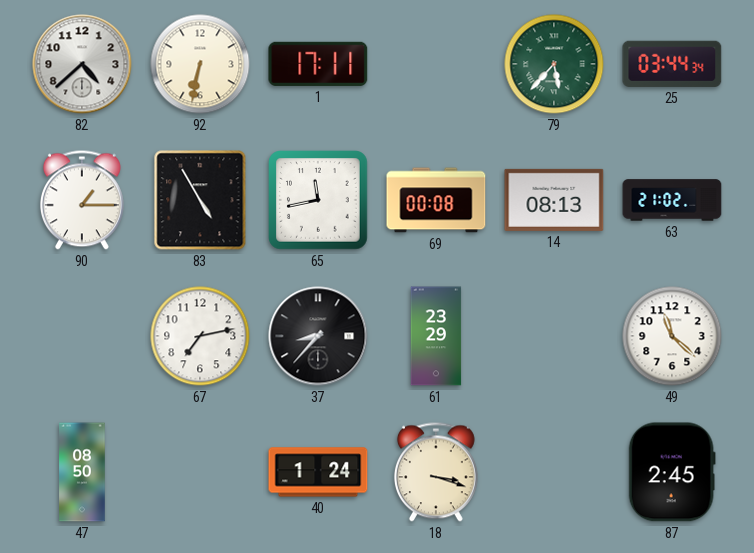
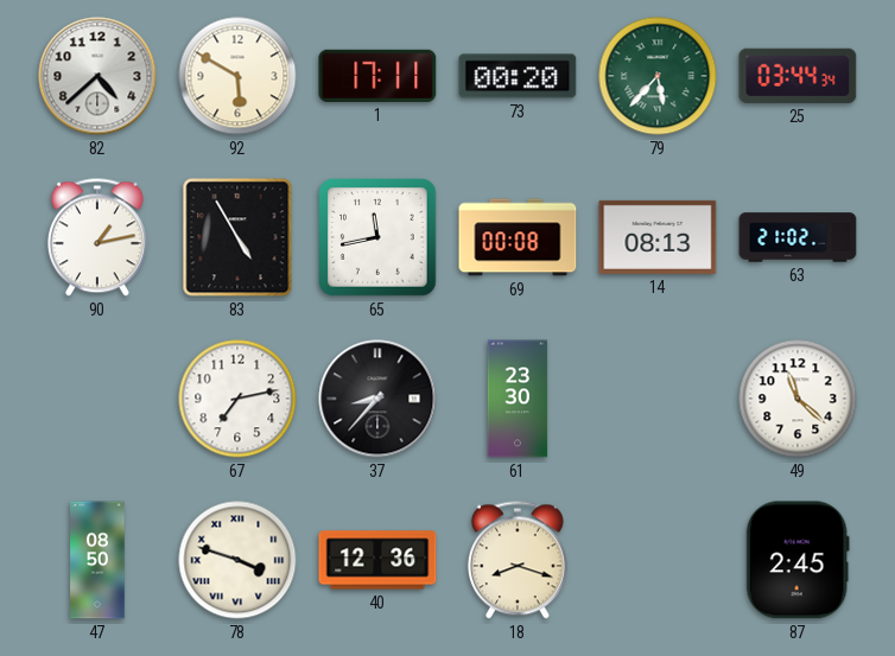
92: 6:32 -> 5:50 (237, 76)
73: none -> 00:20 (518, 76)
90: 1:15 -> 1:13 (97, 237)
61: 23:29 -> 23:30 (518, 399)
78: none -> 3:48 (237, 560)
40: 1:24 -> 12:36 (377, 560)
18: 3:18 -> 8:18 (518, 560)
